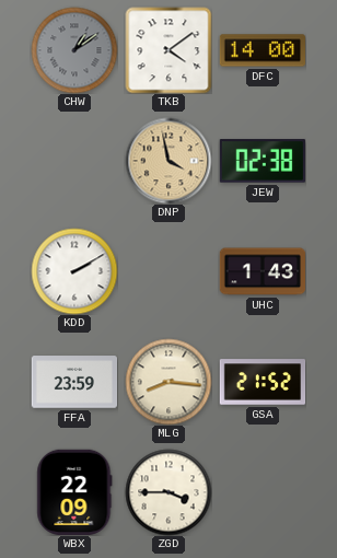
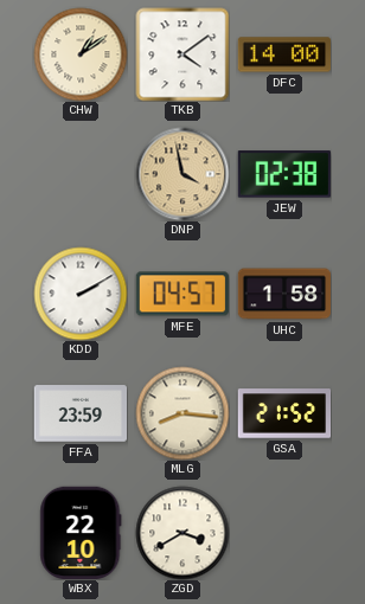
CHW dial: grey -> cream (81, 54)
MFE: none -> 04:57 (182, 294)
UHC: 1:43 -> 1:58 (283, 294)
WBX: 22:09 -> 22:10 (81, 532)
ZGD: 3:45 -> 3:40 (182, 533)
